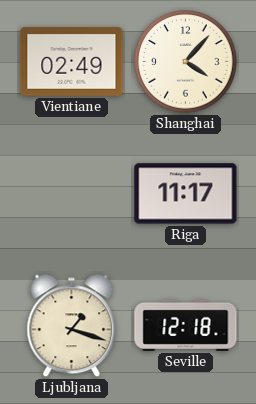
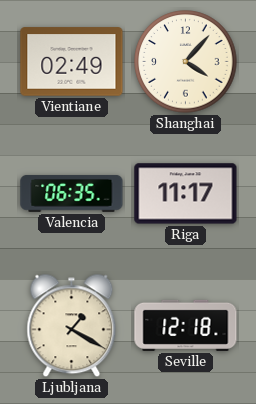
Valencia: none -> 06:35 (72, 193)
Ljubljana: 1:18 -> 1:20 (72, 326)
